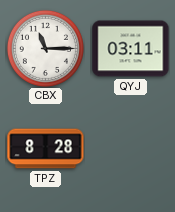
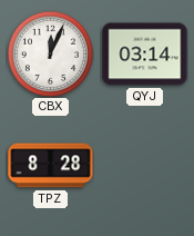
CBX: 11:15 -> 12:04 (50, 53)
QYJ: 03:11 -> 03:14 (145, 55)
